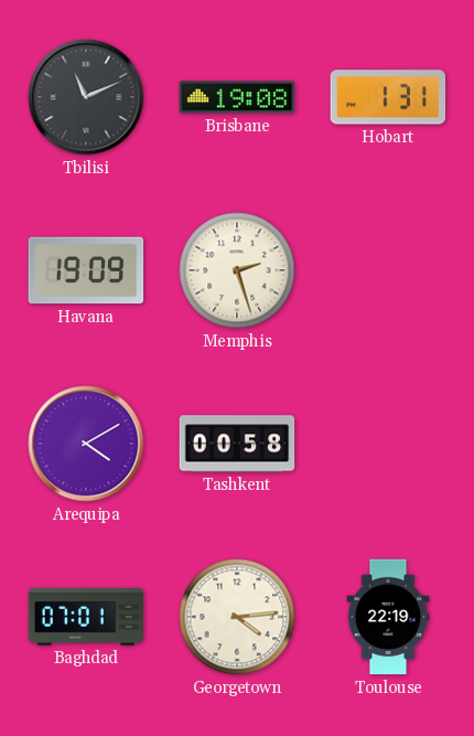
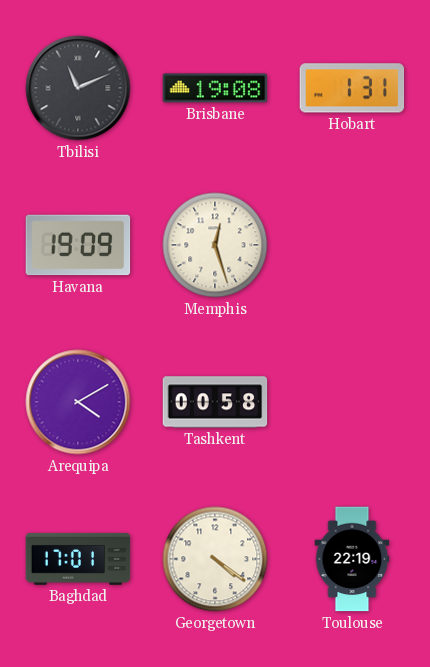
Memphis: 2:27 -> 12:27 (215, 245)
Baghdad: 07:01 -> 17:01 (78, 559)
Georgetown: 4:14 -> 4:21 (215, 559)
